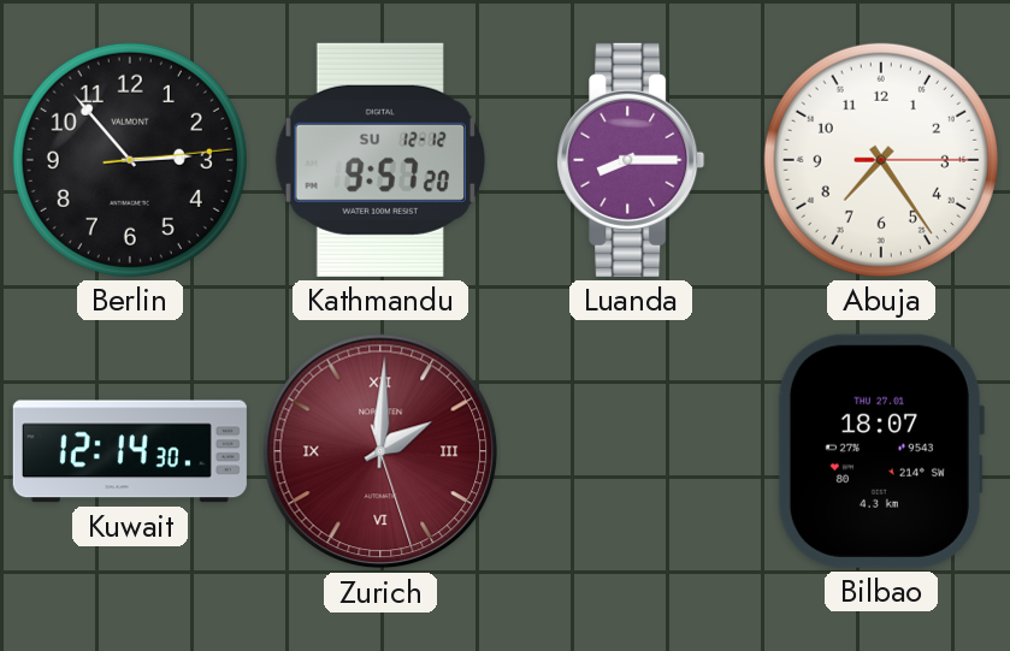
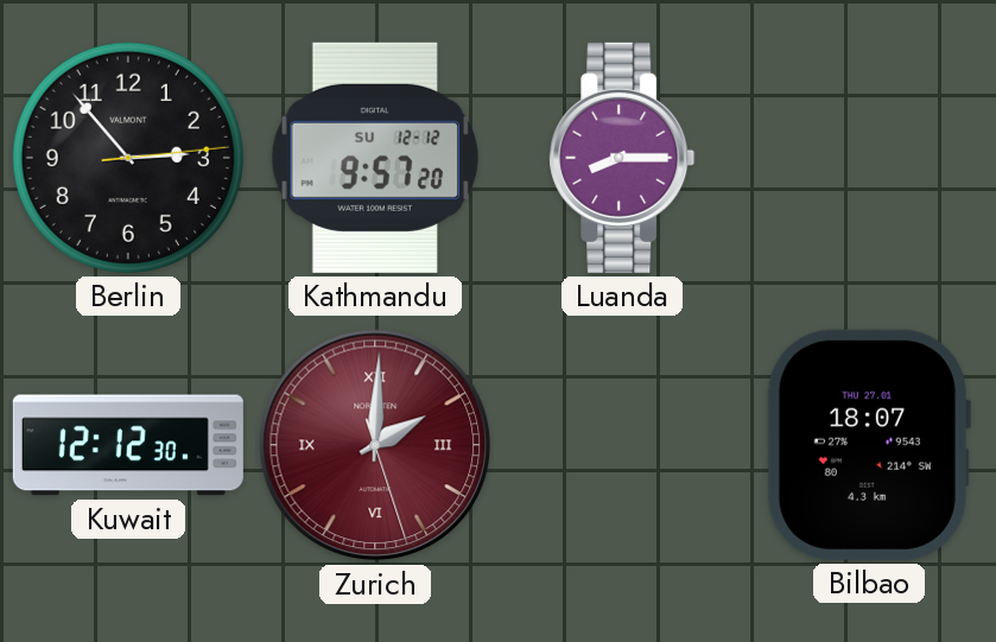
Abuja: 7:24 -> none (881, 160)
Kuwait: 12:14 -> 12:12 (128, 445)
